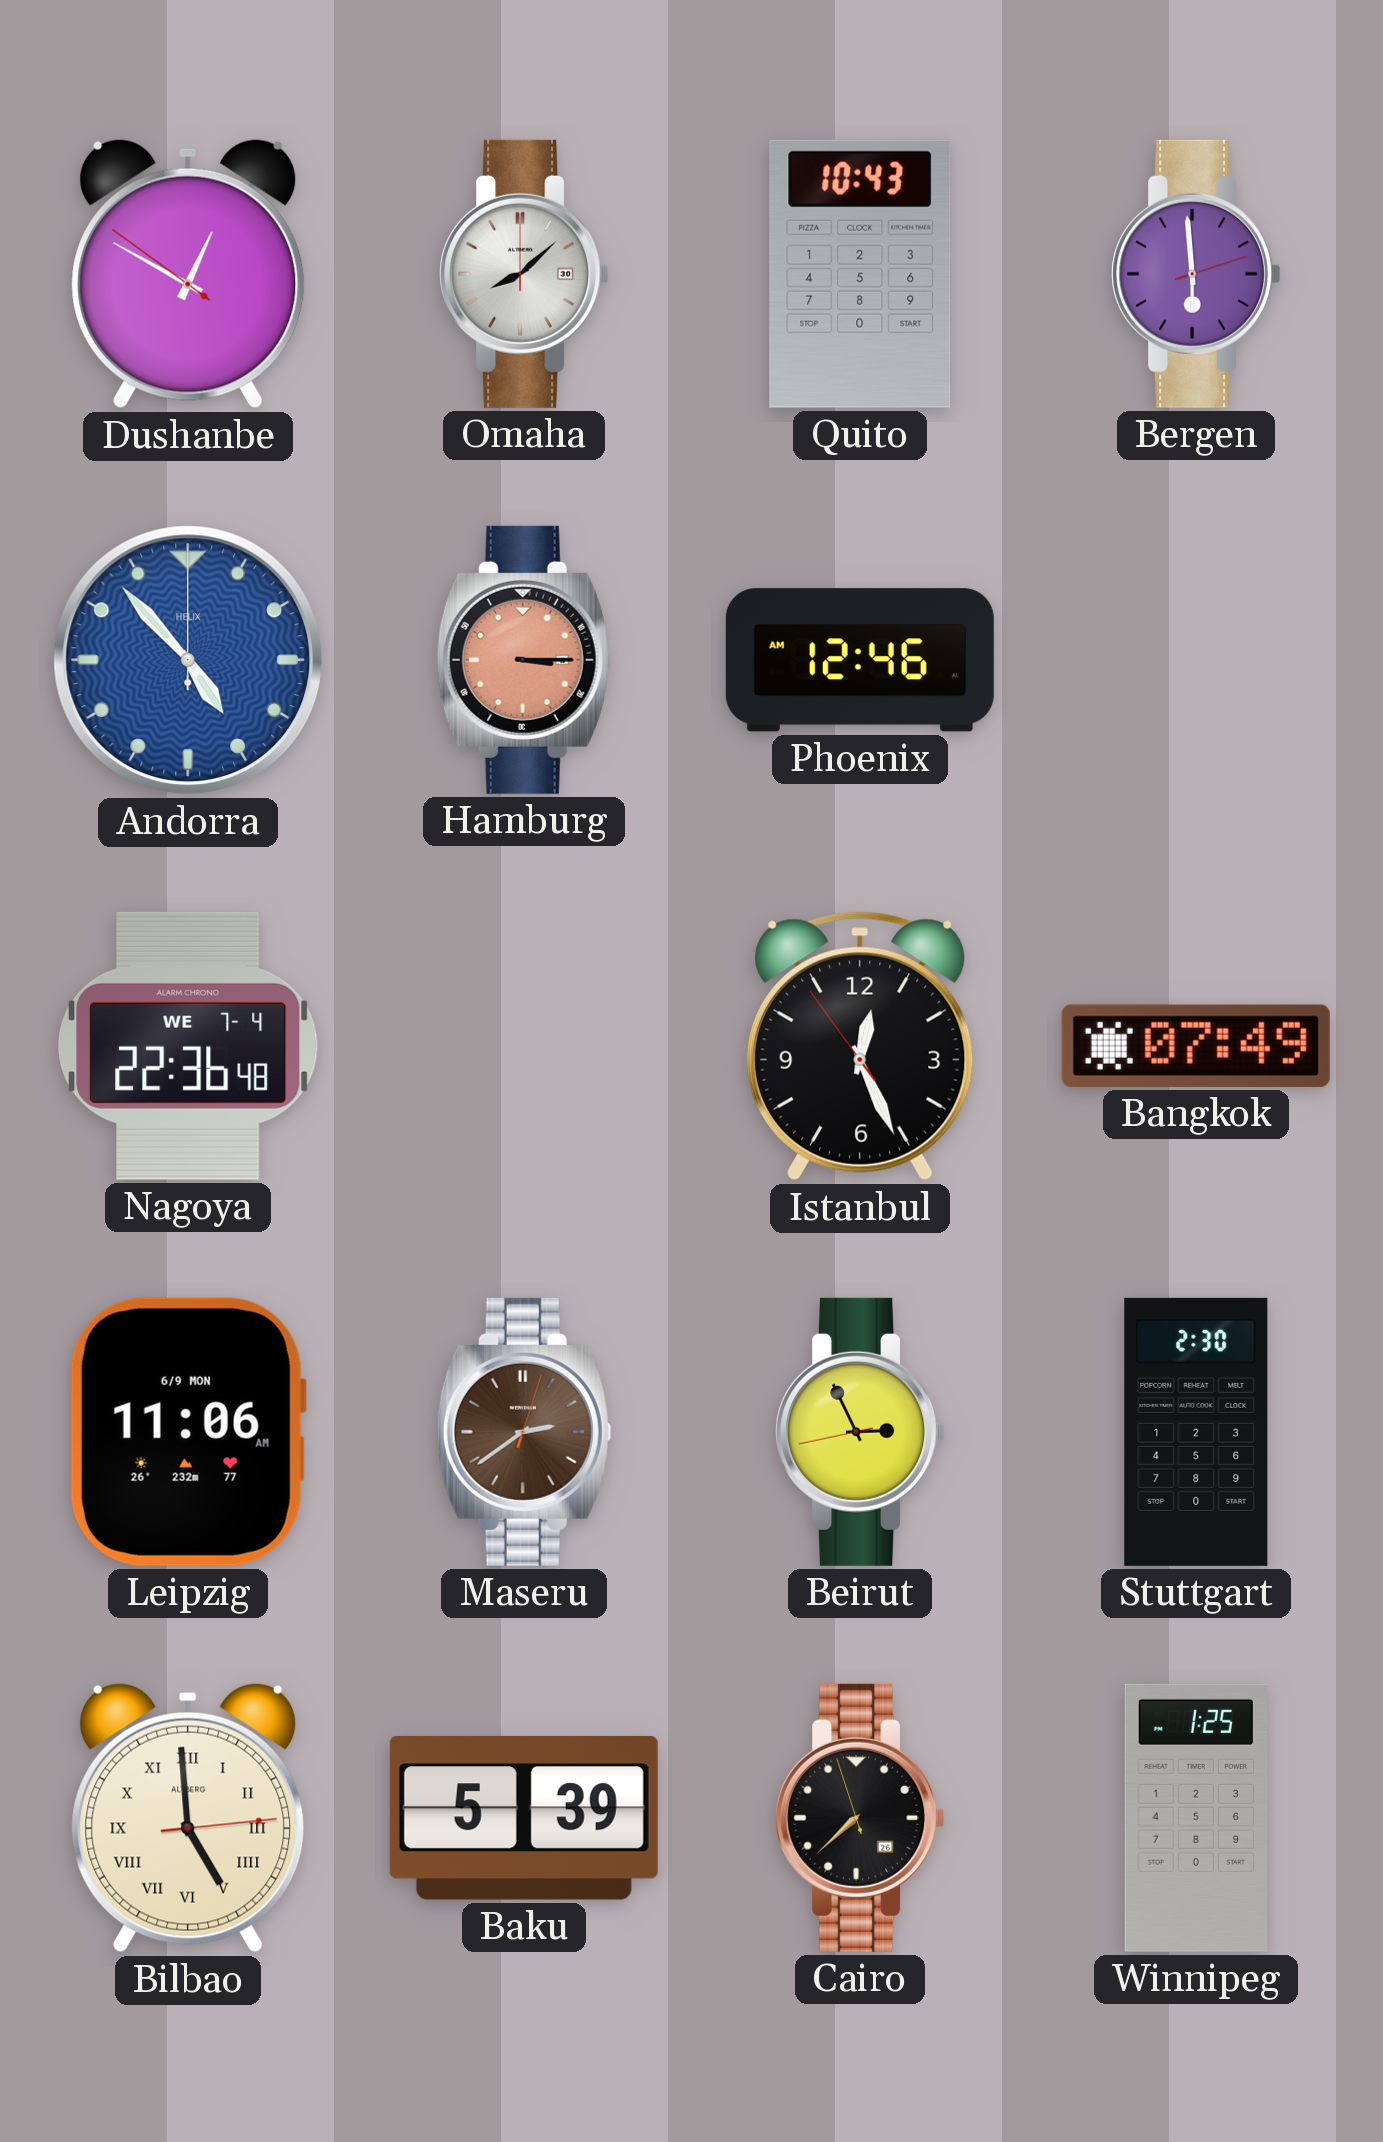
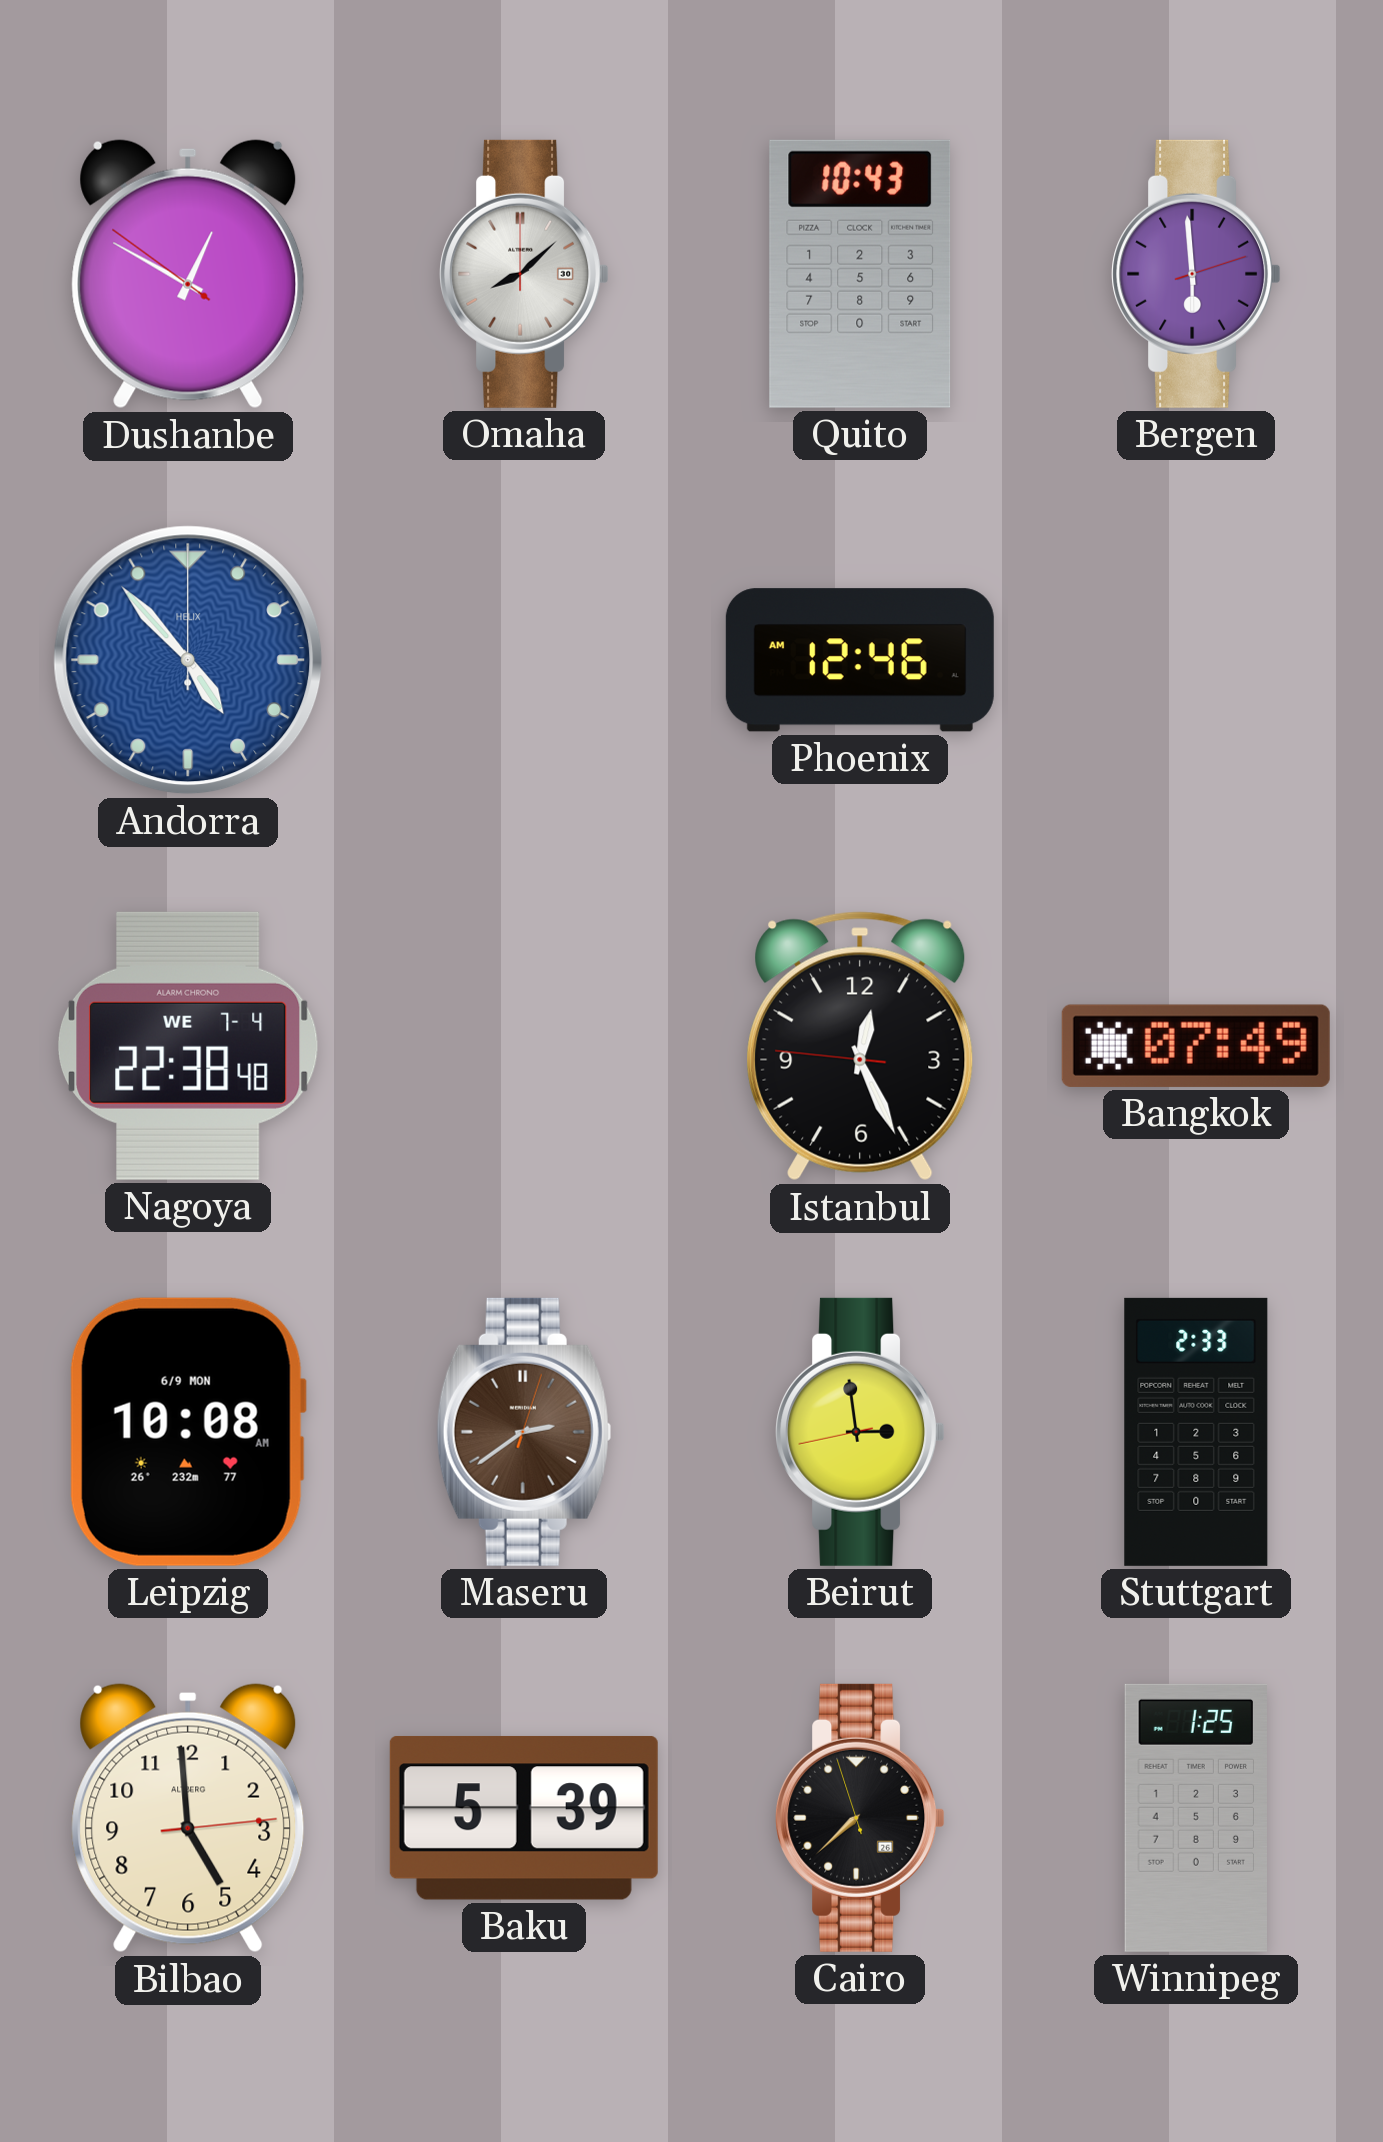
Hamburg: 3:15 -> none (524, 660)
Nagoya: 22:36 -> 22:38 (188, 1046)
Istanbul: 12:25:54 -> 12:25:46 (860, 1046)
Leipzig: 11:06 -> 10:08 (187, 1432)
Beirut: 2:55 -> 2:58 (860, 1432)
Stuttgart: 2:30 -> 2:33 (1196, 1432)
Bilbao numerals: Roman -> Arabic (188, 1818)
